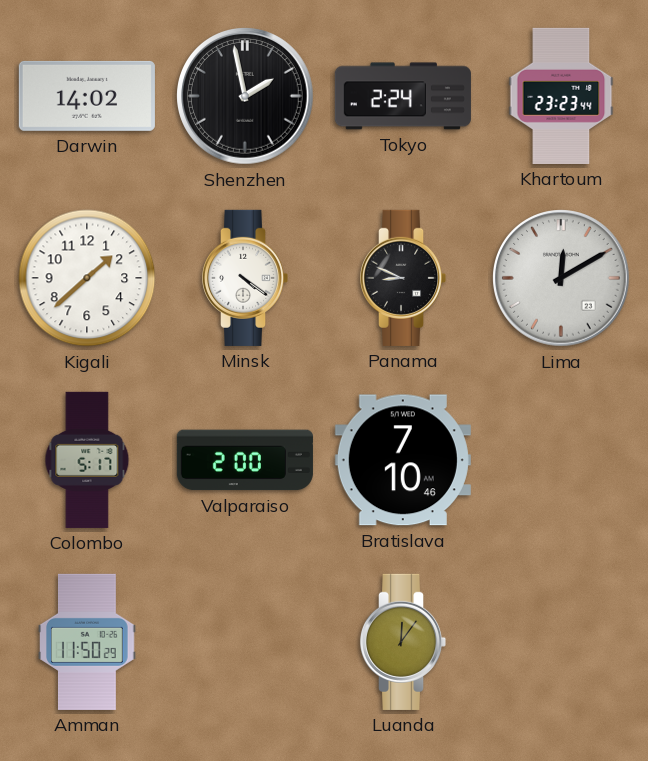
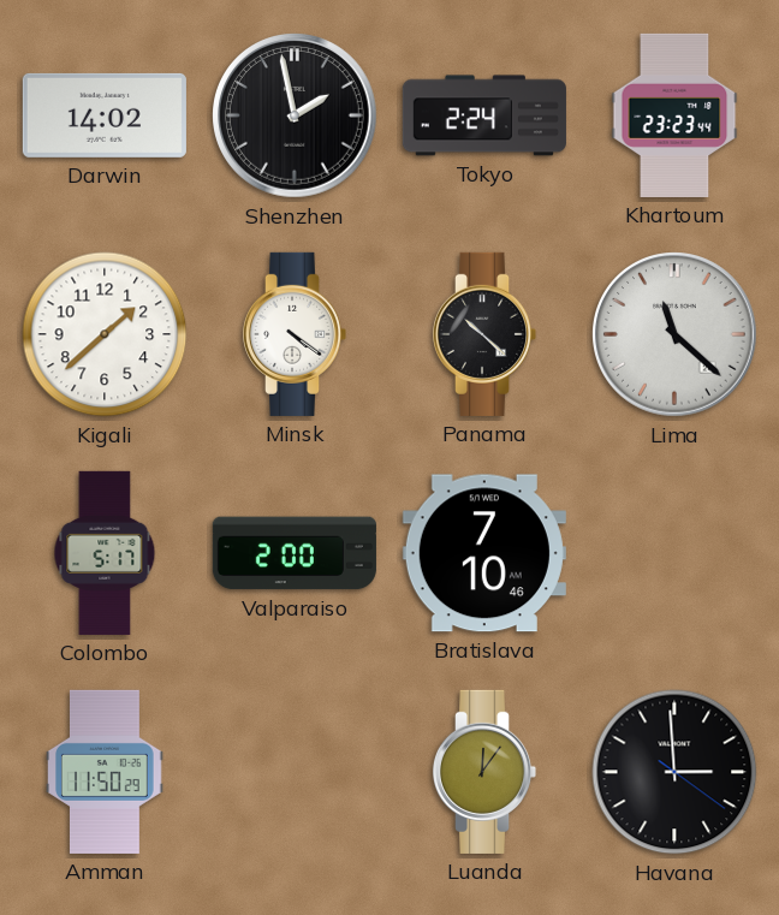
Panama: 8:49 -> 10:22 (484, 334)
Lima: 12:10 -> 11:22 (676, 335)
Havana: none -> 2:59 (674, 772)
